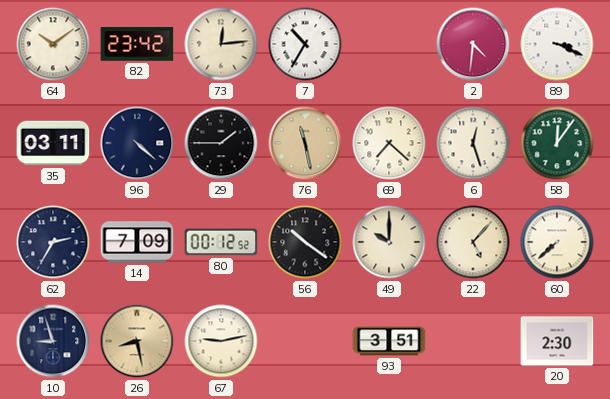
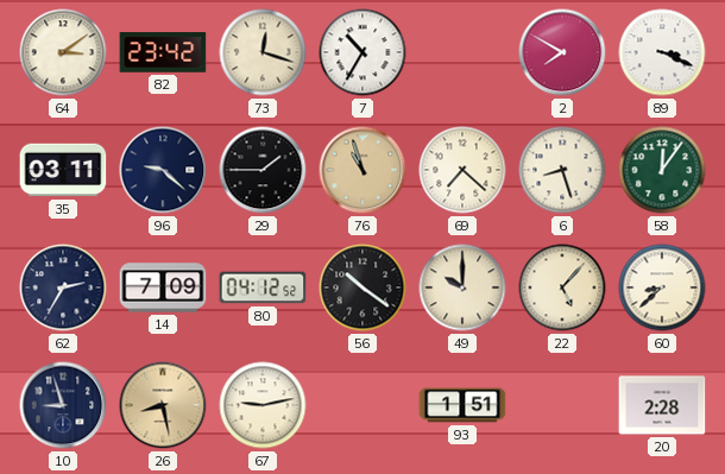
64: 10:09 -> 3:09 (63, 52)
73: 12:14 -> 12:18 (263, 52)
2: 4:31 -> 7:50 (562, 52)
96: 4:22 -> 9:22 (163, 170)
76: 11:28 -> 10:57 (363, 170)
6: 12:27 -> 8:27 (562, 170)
80: 00:12 -> 04:12 (263, 287)
60: 7:38 -> 8:38 (662, 287)
93: 3:51 -> 1:51 (462, 405)
20: 2:30 -> 2:28 (662, 405)
